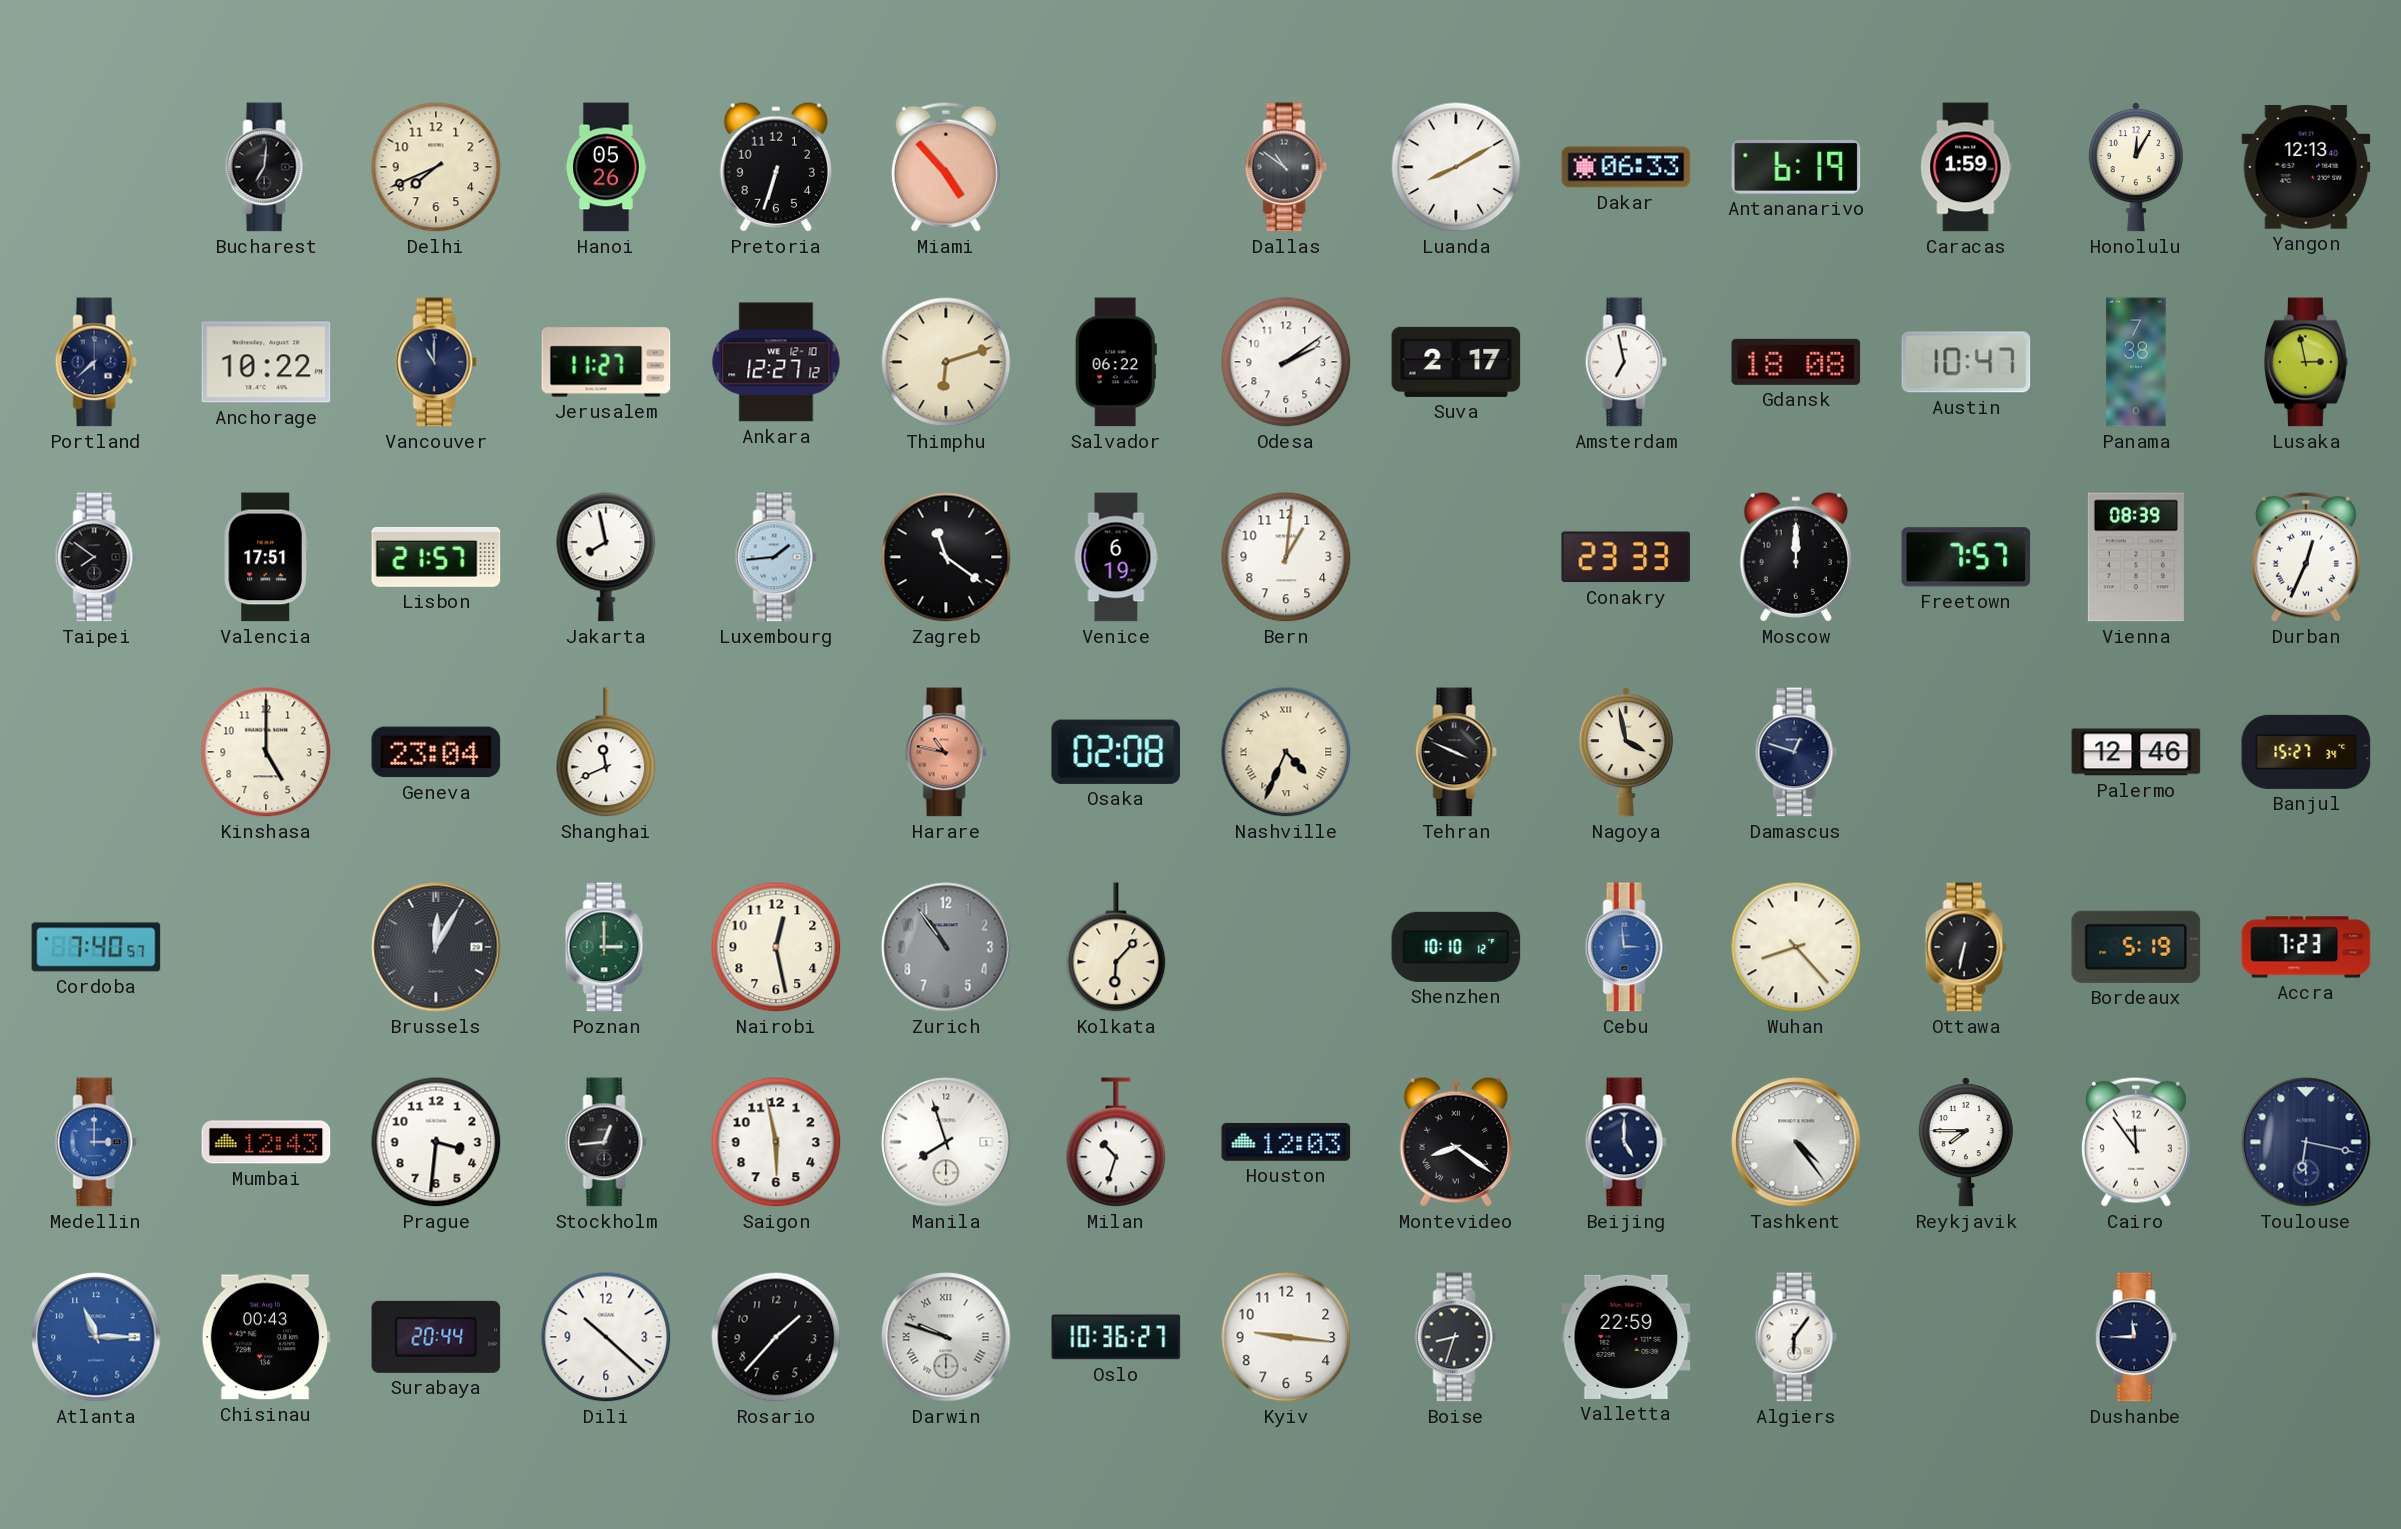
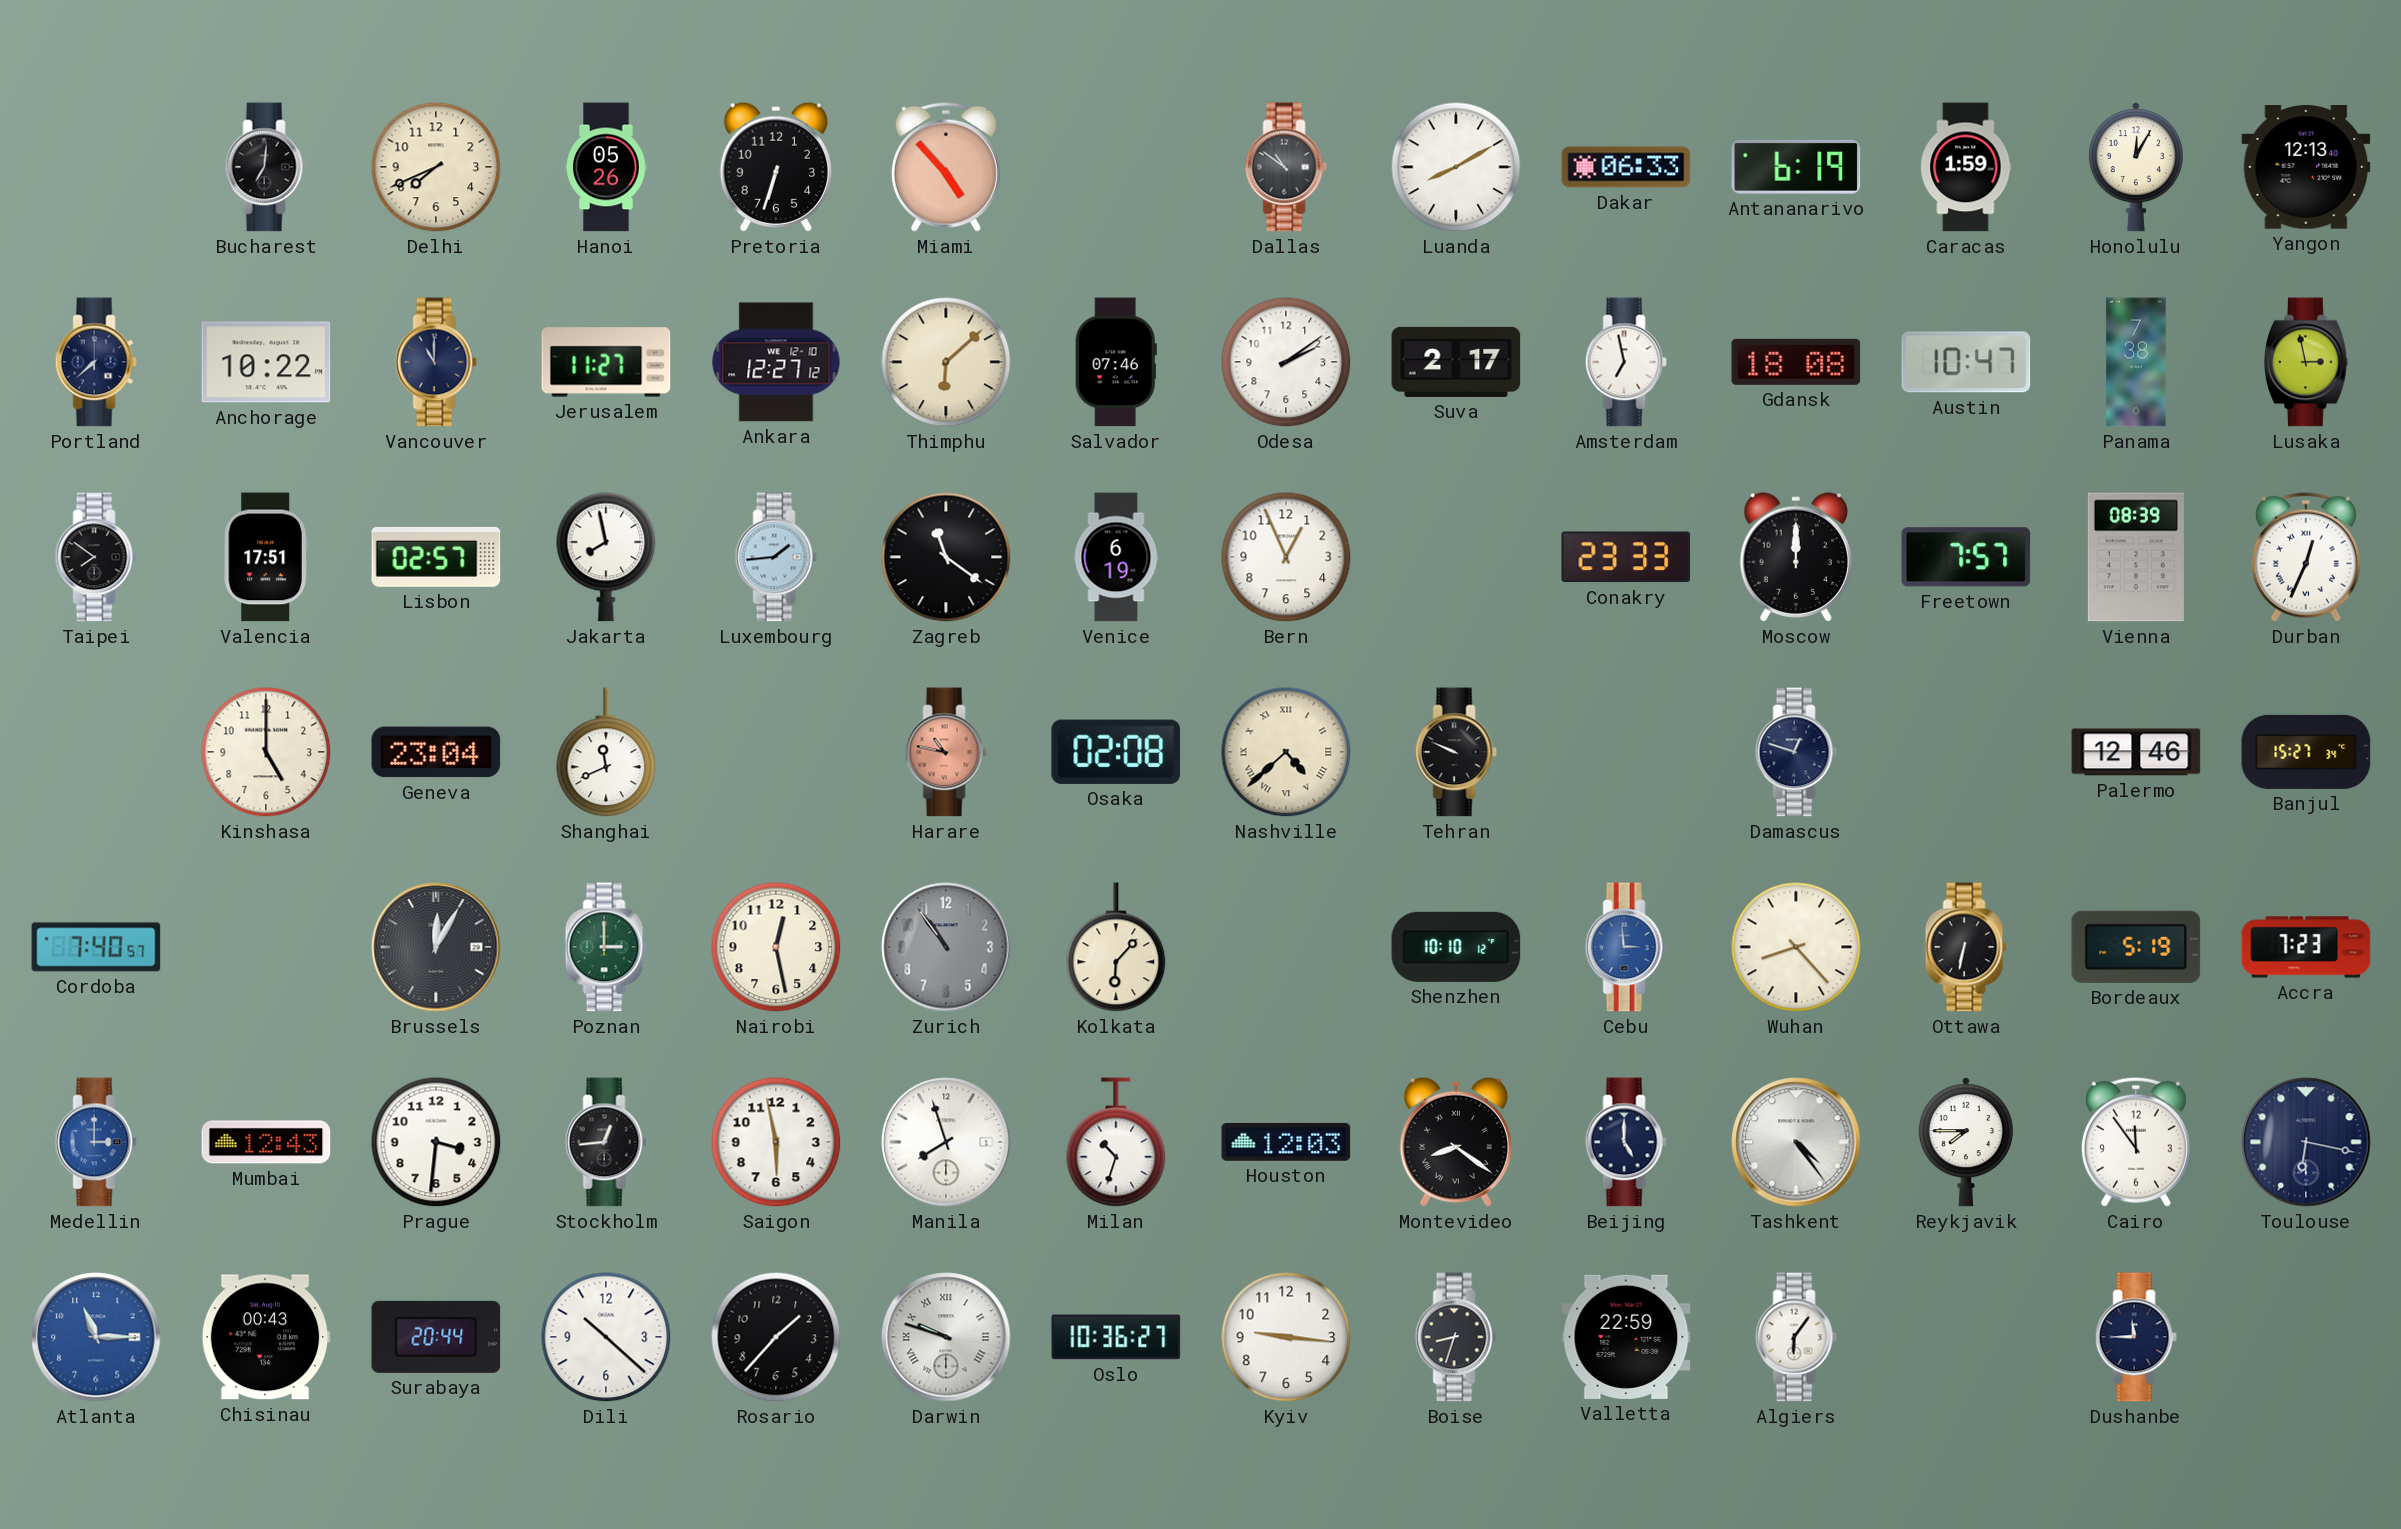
Thimphu: 6:12 -> 6:08 (946, 362)
Salvador: 06:22 -> 07:46 (1116, 362)
Lisbon: 21:57 -> 02:57 (436, 557)
Bern: 1:01 -> 12:56 (1286, 557)
Nashville: 4:34 -> 4:38 (1286, 752)
Tehran: 3:49 -> 9:49 (1456, 752)
Nagoya: 3:58 -> none (1626, 752)
